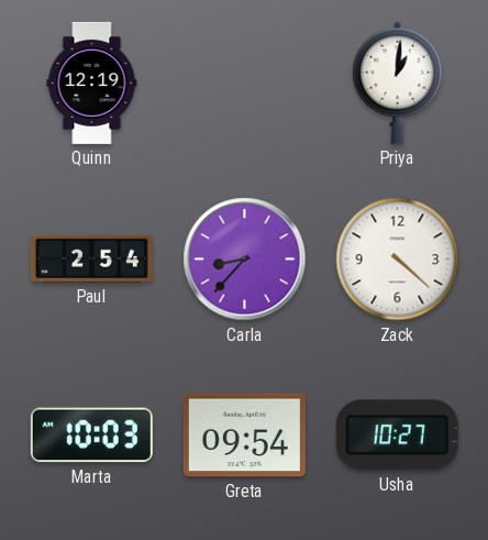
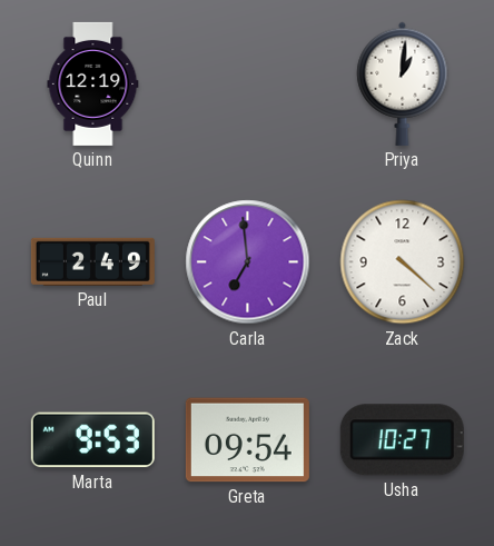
Paul: 2:54 -> 2:49 (92, 261)
Carla: 8:37 -> 6:59 (248, 262)
Marta: 10:03 -> 9:53 (92, 440)
